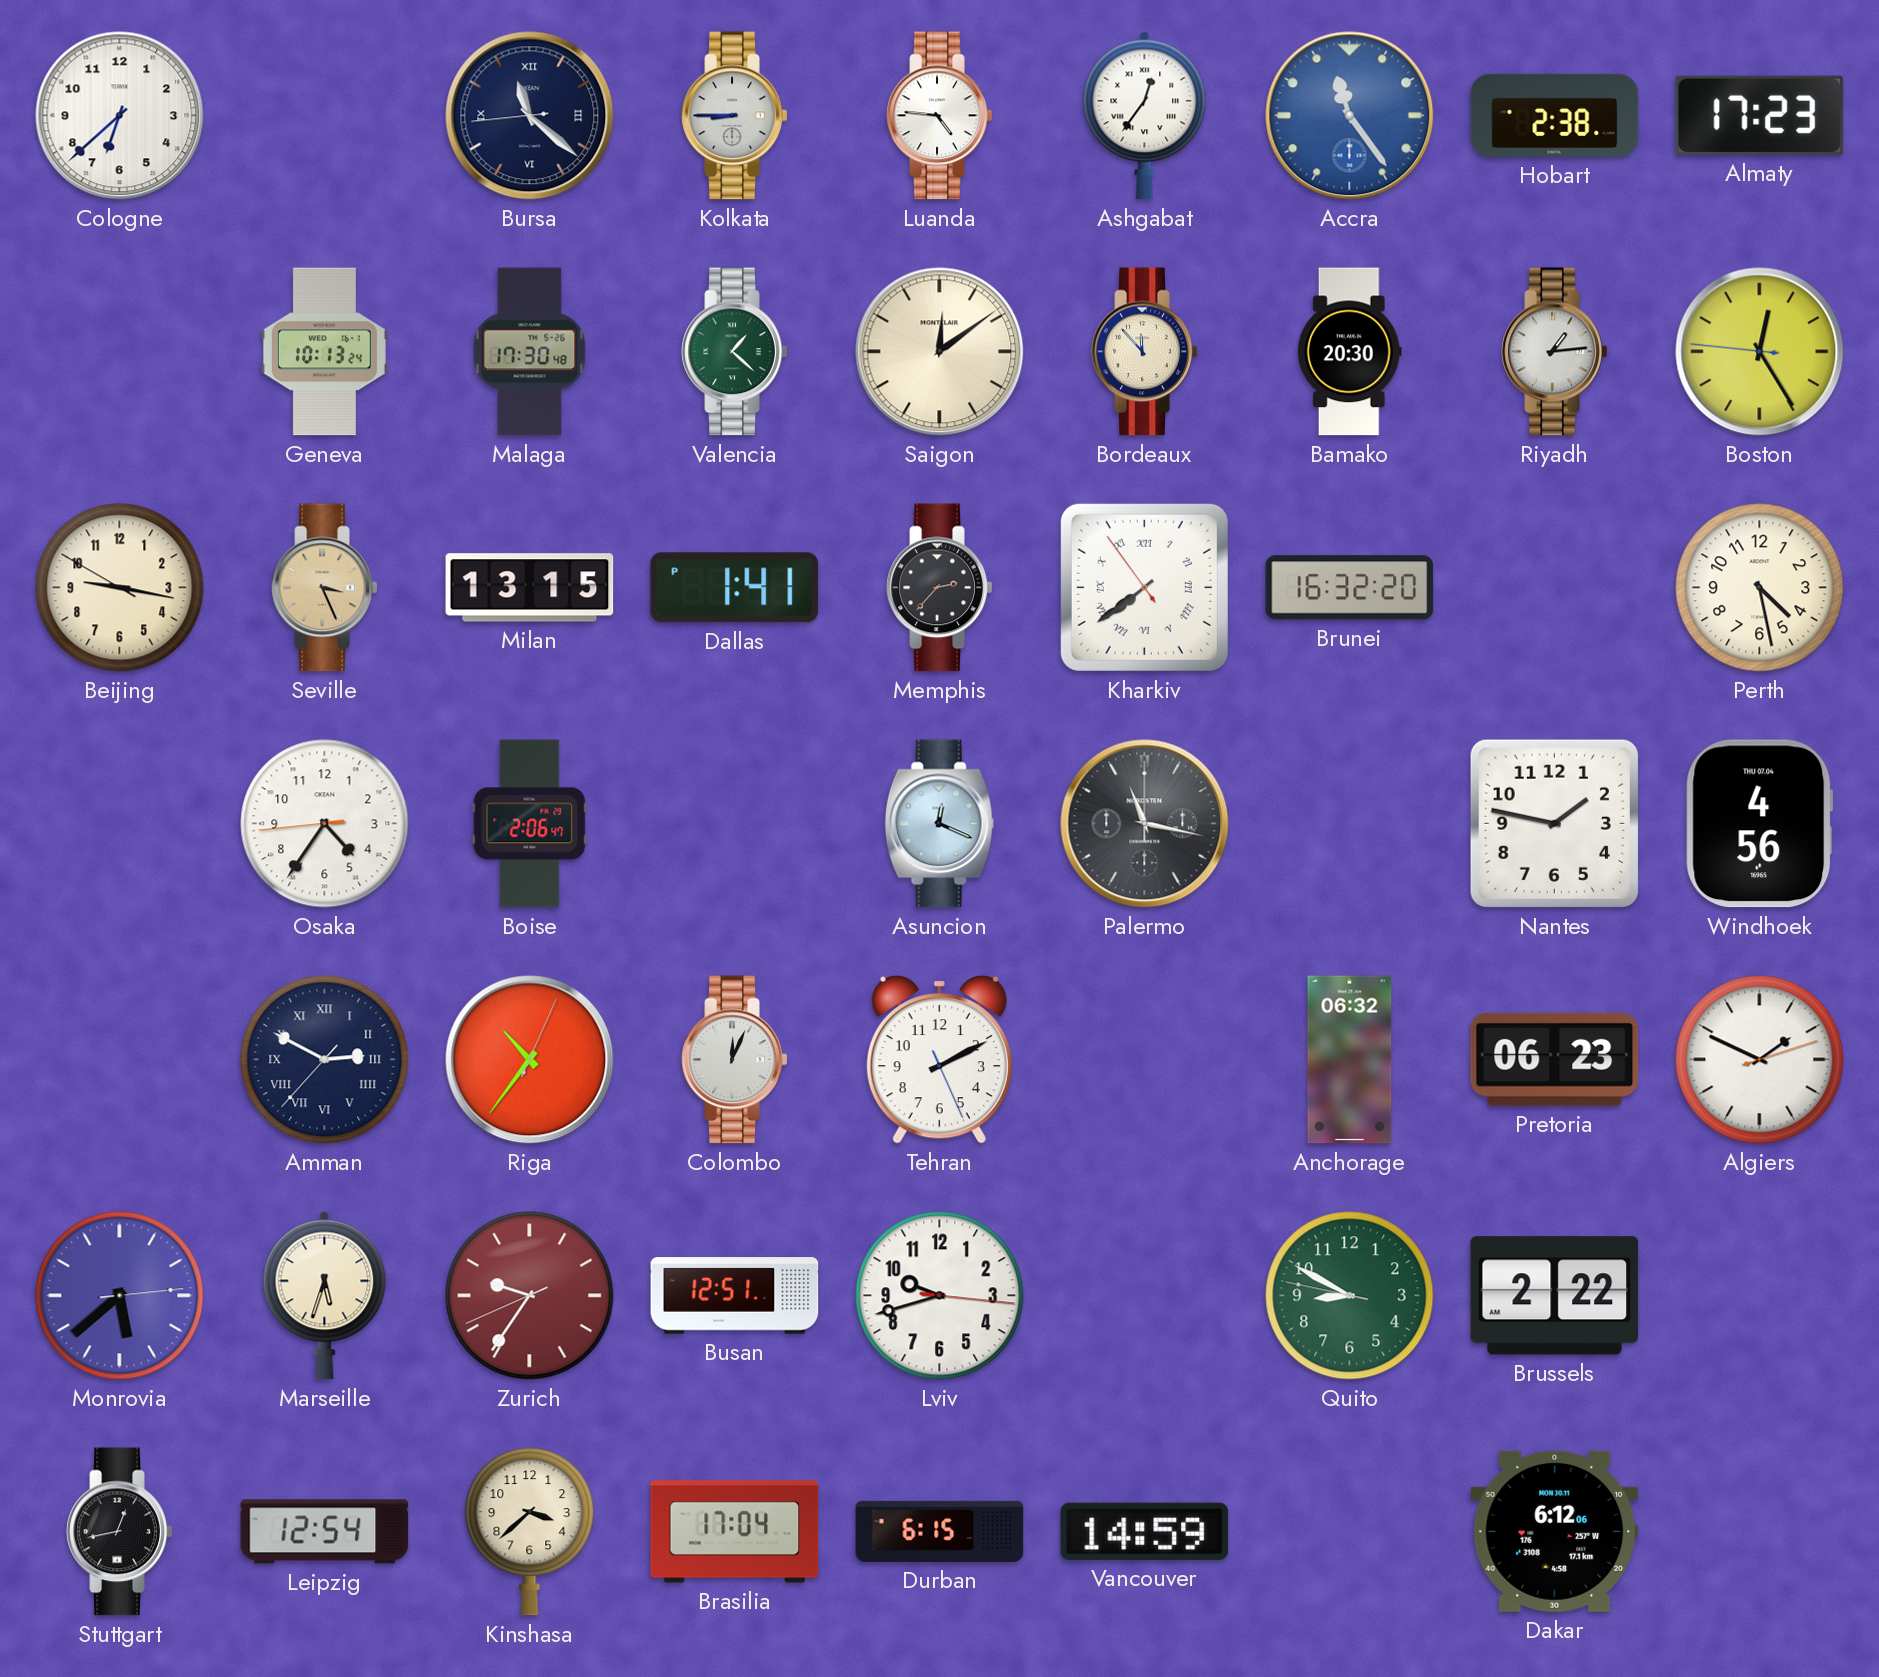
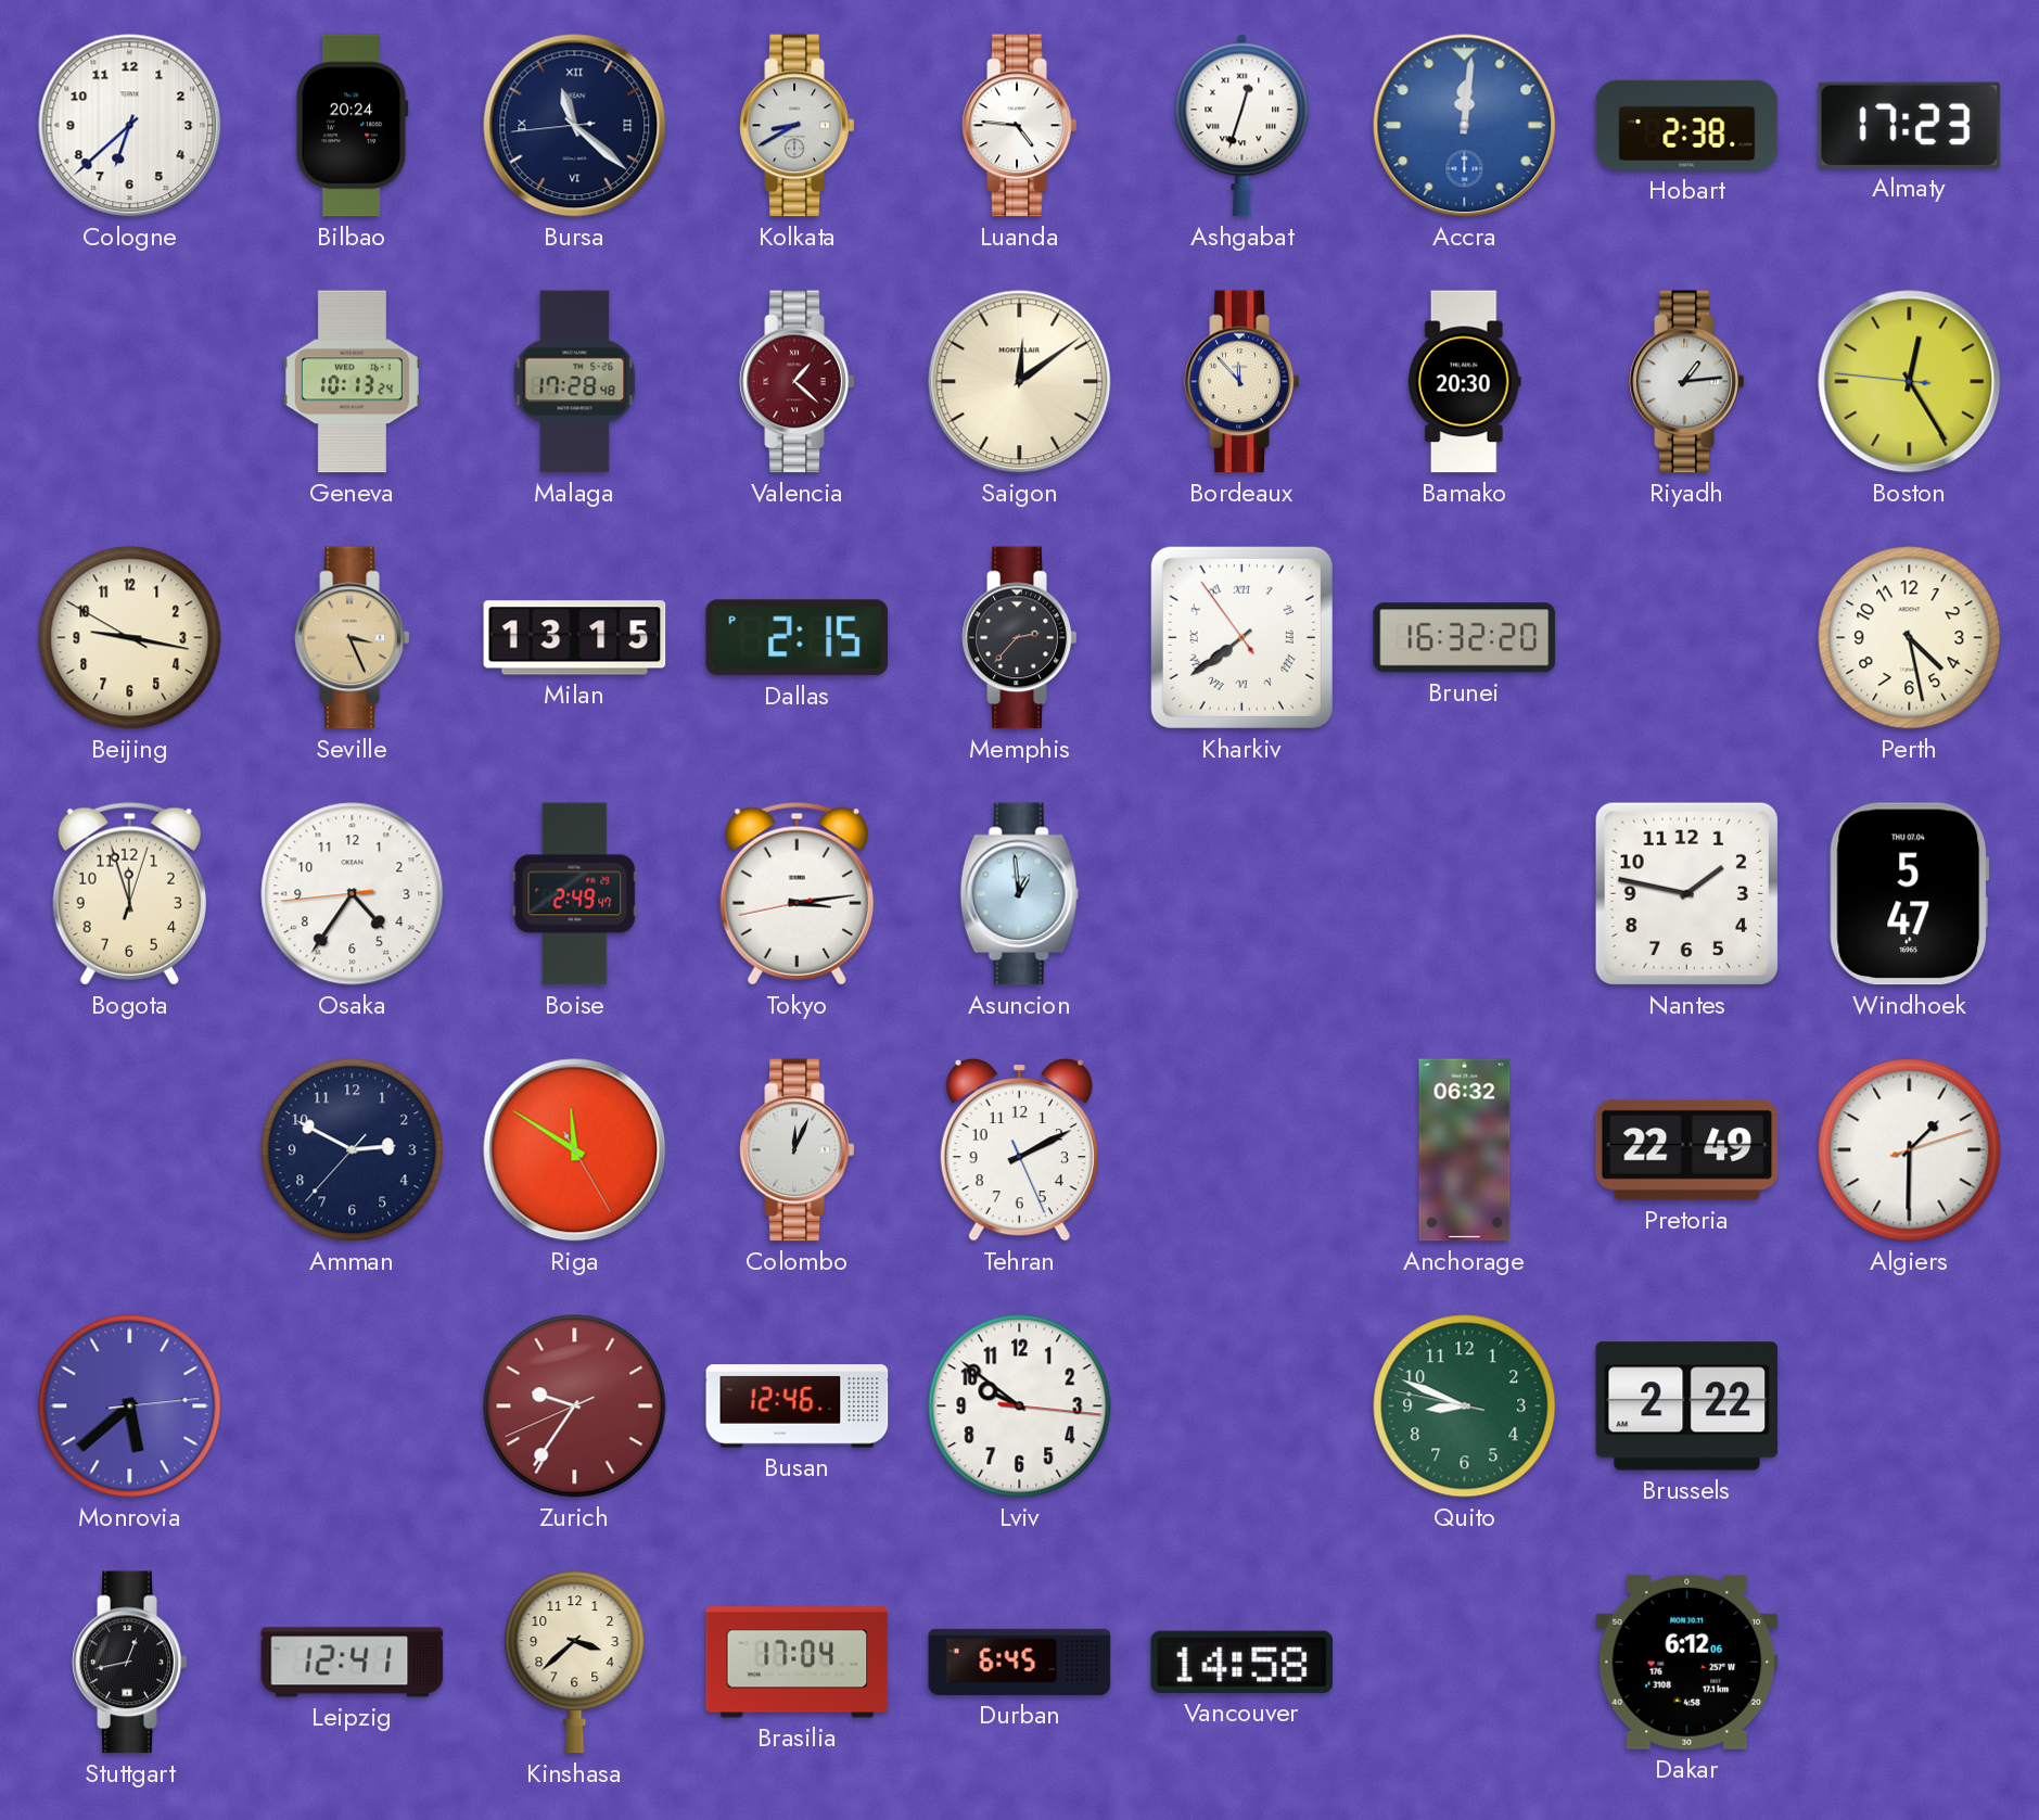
Bilbao: none -> 20:24 (352, 126)
Kolkata: 8:45 -> 8:40 (798, 126)
Ashgabat: 12:36 -> 12:33 (1242, 125)
Accra: 11:24 -> 12:01 (1465, 126)
Malaga: 17:30 -> 17:28 (575, 382)
Valencia dial: green -> burgundy (798, 382)
Dallas: 1:41 -> 2:15 (798, 638)
Bogota: none -> 11:57 (129, 894)
Boise: 2:06 -> 2:49 (575, 894)
Tokyo: none -> 3:13 (797, 894)
Asuncion: 12:19 -> 12:59 (1020, 894)
Palermo: 11:17 -> none (1145, 824)
Windhoek: 4:56 -> 5:47 (1910, 894)
Amman numerals: Roman -> Arabic (353, 1150)
Riga: 10:36 -> 11:50 (575, 1150)
Pretoria: 06:23 -> 22:49 (1687, 1149)
Algiers: 1:49 -> 1:30 (1910, 1150)
Marseille: 5:33 -> none (325, 1295)
Busan: 12:51 -> 12:46 (798, 1407)
Lviv: 9:42 -> 9:51 (1020, 1407)
Quito: 8:49 -> 8:48 (1465, 1407)
Leipzig: 12:54 -> 12:41 (353, 1663)
Durban: 6:15 -> 6:45 (1020, 1662)
Vancouver: 14:59 -> 14:58 (1242, 1662)
